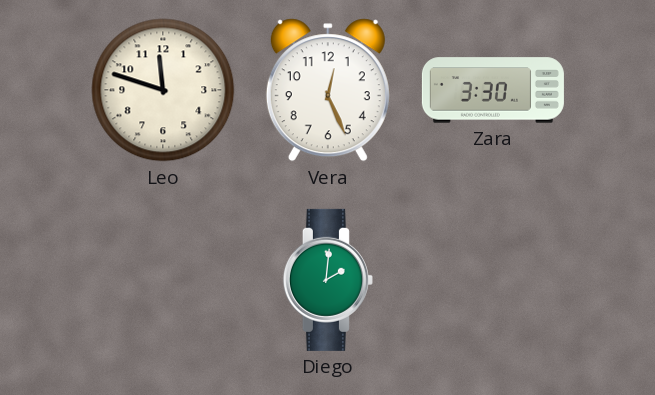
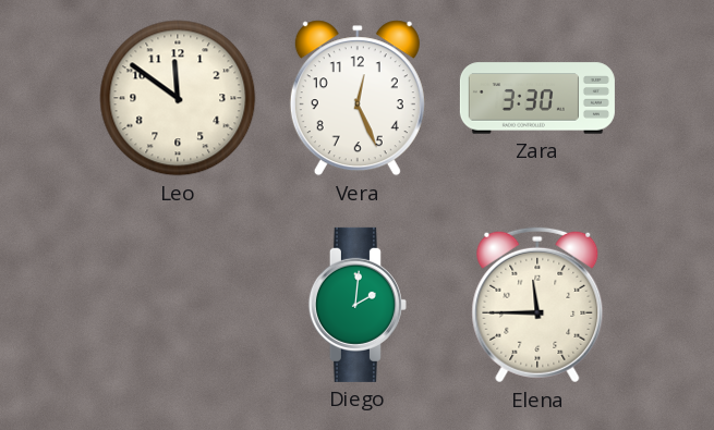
Leo: 11:48 -> 11:51 (178, 98)
Elena: none -> 11:45 (537, 305)
